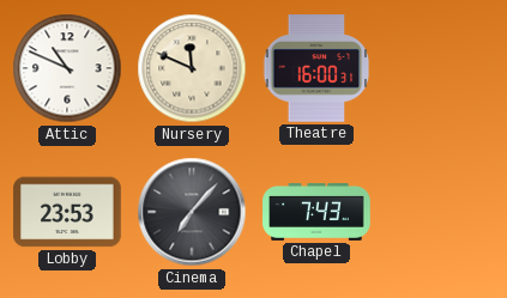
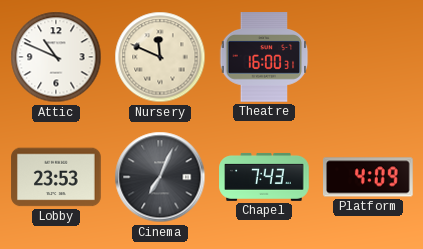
Cinema: 7:07 -> 7:04 (160, 177)
Platform: none -> 4:09 (369, 177)
